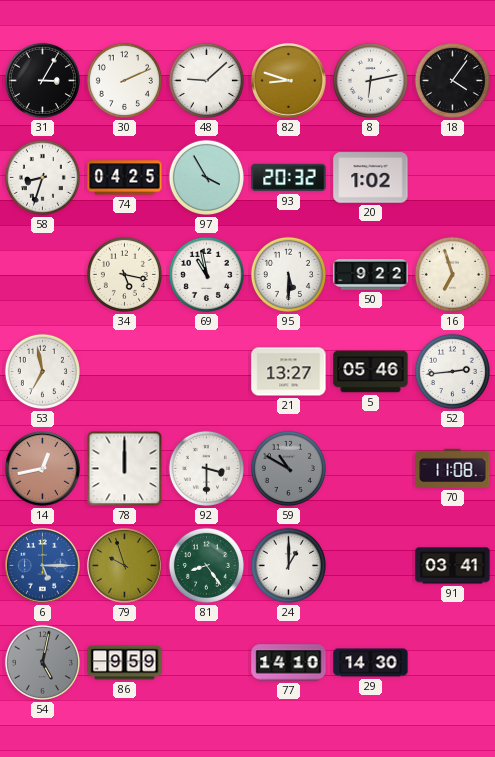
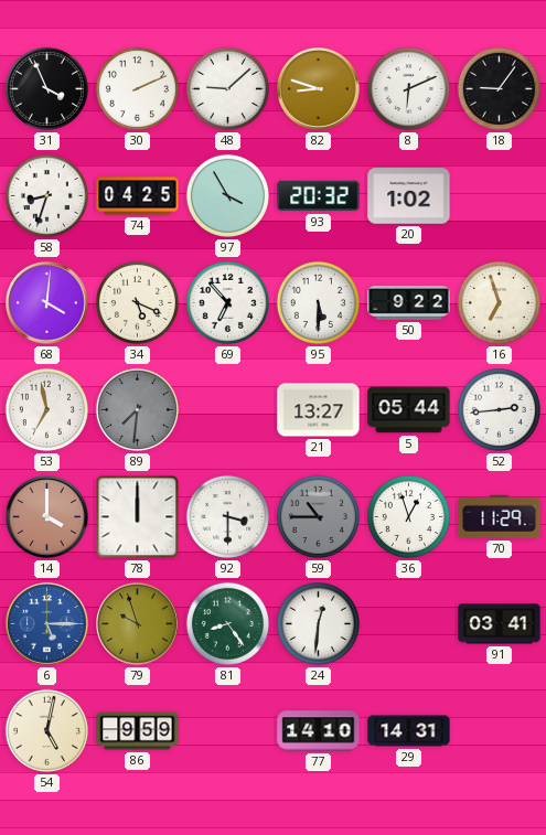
31: 3:05 -> 3:56 (46, 88)
8: 6:13 -> 6:11 (408, 88)
18: 4:06 -> 9:06 (499, 88)
68: none -> 4:01 (47, 303)
34: 5:17 -> 5:19 (137, 302)
69: 10:58 -> 6:53 (227, 302)
89: none -> 7:31 (137, 409)
5: 05:46 -> 05:44 (409, 410)
14: 12:43 -> 4:00 (47, 517)
59: 10:50 -> 10:45 (318, 516)
36: none -> 12:57 (408, 516)
70: 11:08 -> 11:29 (500, 516)
24: 1:00 -> 12:31 (318, 623)
54 dial: grey -> cream (46, 730)
29: 14:30 -> 14:31 (409, 731)
